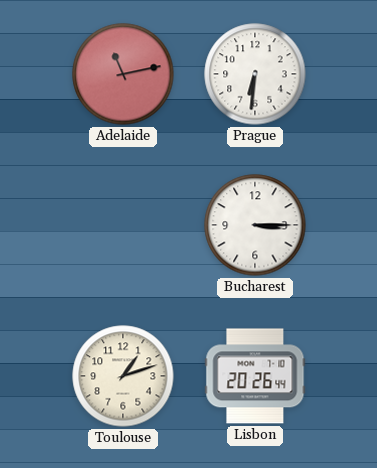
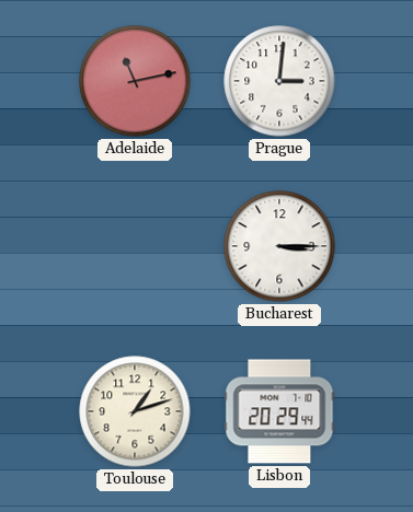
Prague: 6:31 -> 3:01 (279, 81)
Lisbon: 20:26 -> 20:29 (279, 411)
